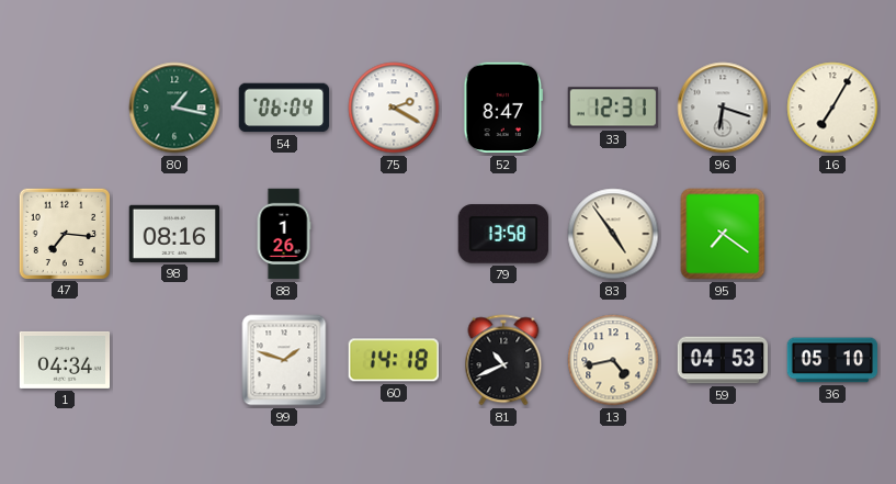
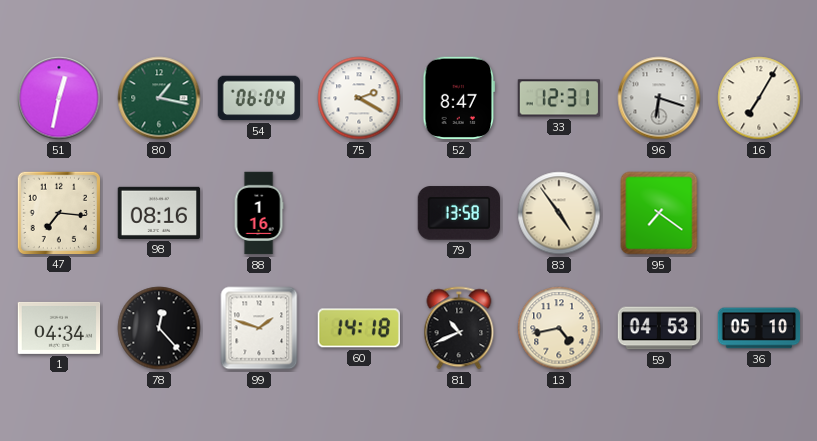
51: none -> 12:32 (59, 98)
88: 1:26 -> 1:16 (259, 213)
78: none -> 12:23 (159, 328)
